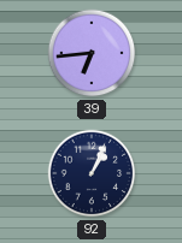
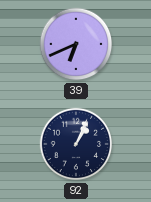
39: 6:44 -> 6:41 (76, 44)
